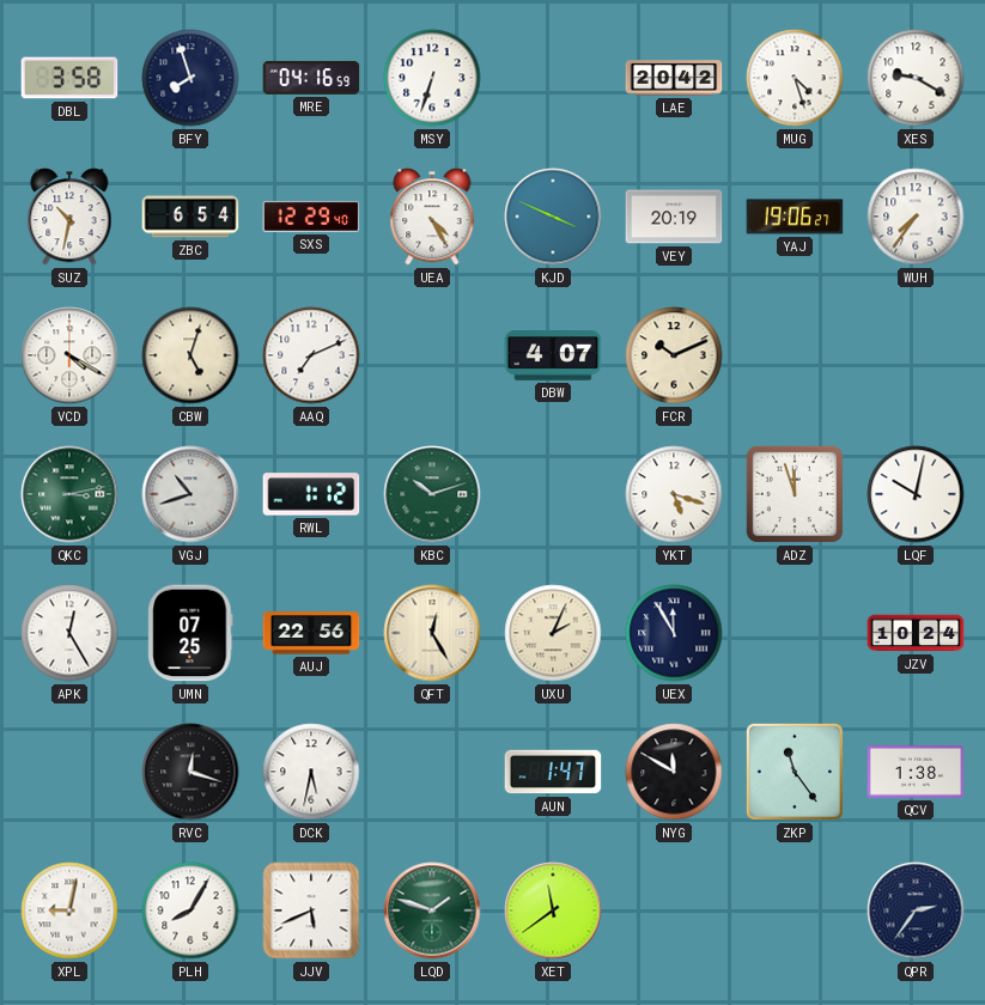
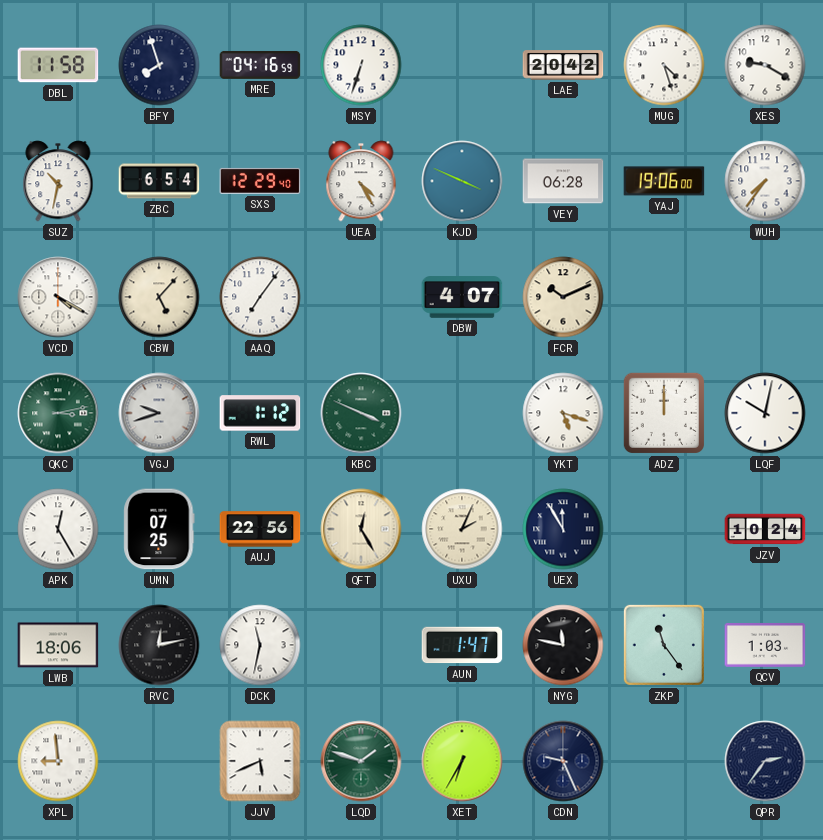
DBL: 3:58 -> 11:58 (58, 65)
VEY: 20:19 -> 06:28 (563, 181)
YAJ: 19:06:27 -> 19:06:00 (664, 181)
CBW: 5:03 -> 5:07 (159, 297)
AAQ: 7:11 -> 7:06 (260, 297)
VGJ: 10:42 -> 9:42 (159, 413)
KBC: 10:12 -> 3:49 (361, 413)
ADZ: 11:57 -> 12:00 (664, 413)
LWB: none -> 18:06 (58, 645)
RVC: 12:18 -> 12:13 (159, 645)
DCK: 5:32 -> 11:32 (260, 645)
NYG: 11:50 -> 11:47 (563, 645)
QCV: 1:38 -> 1:03 (765, 646)
XPL: 9:02 -> 8:59 (58, 761)
PLH: 8:05 -> none (190, 910)
XET: 11:39 -> 6:35 (462, 761)
CDN: none -> 9:26 (563, 761)
